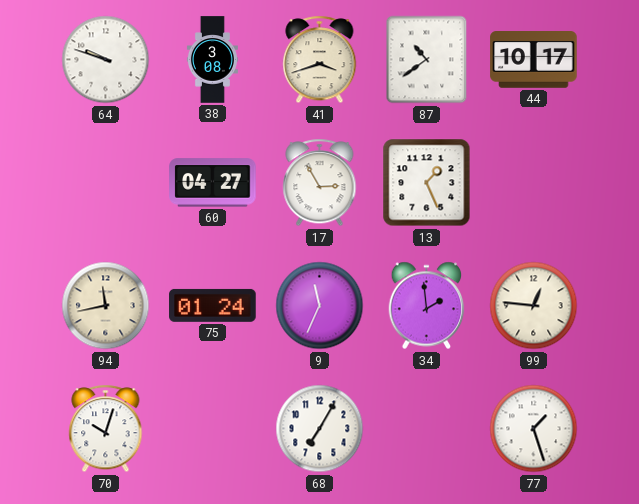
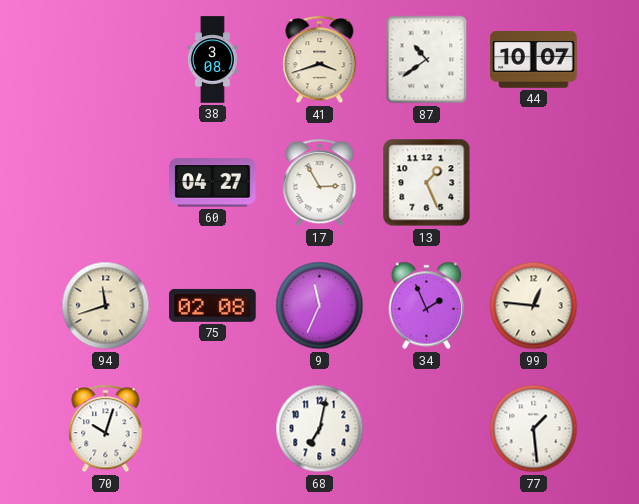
64: 9:48 -> none (106, 60)
44: 10:17 -> 10:07 (534, 60)
94: 11:43 -> 11:42 (106, 306)
75: 01:24 -> 02:08 (213, 305)
34: 1:59 -> 1:56 (427, 306)
68: 7:05 -> 7:02 (320, 429)
77: 1:27 -> 1:29 (534, 429)
